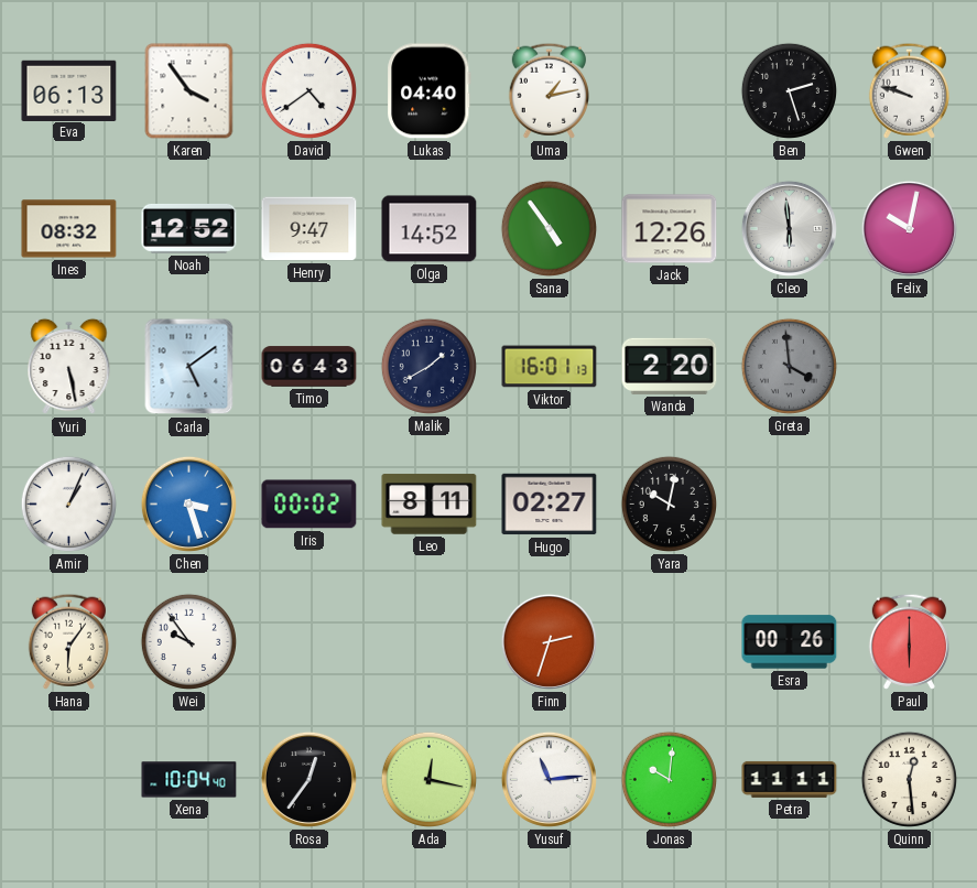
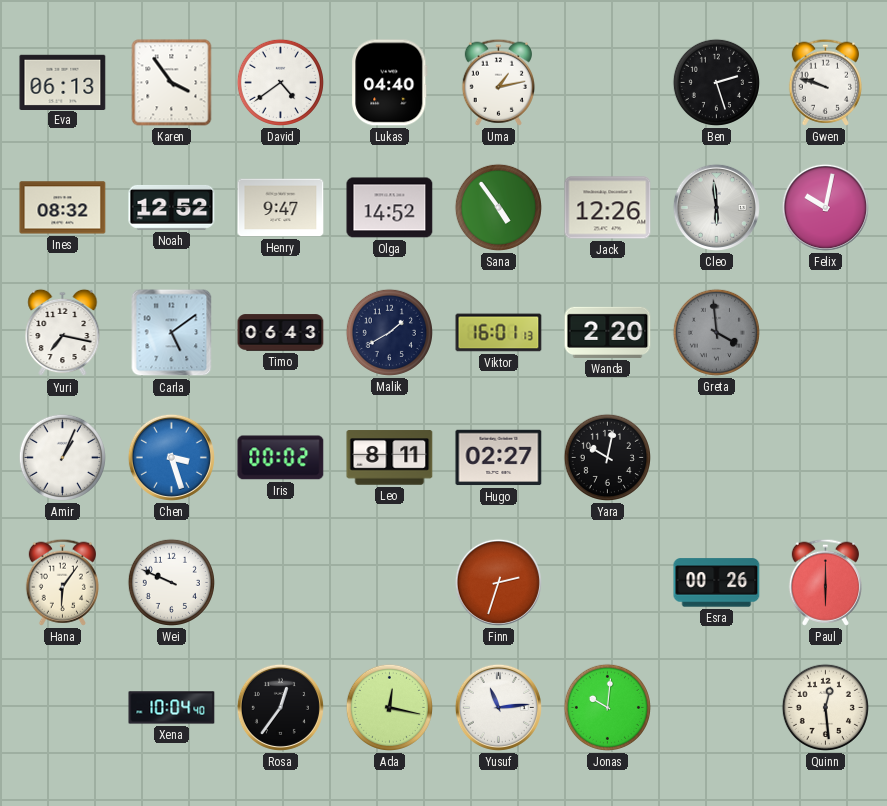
Yuri: 5:28 -> 7:17 (63, 333)
Wei: 9:54 -> 9:49 (171, 582)
Petra: 11:11 -> none (790, 779)
